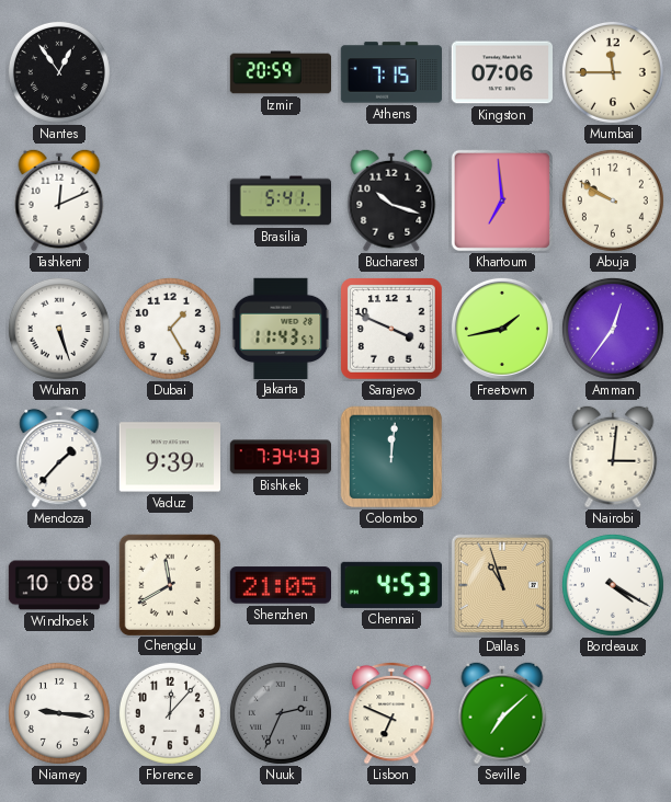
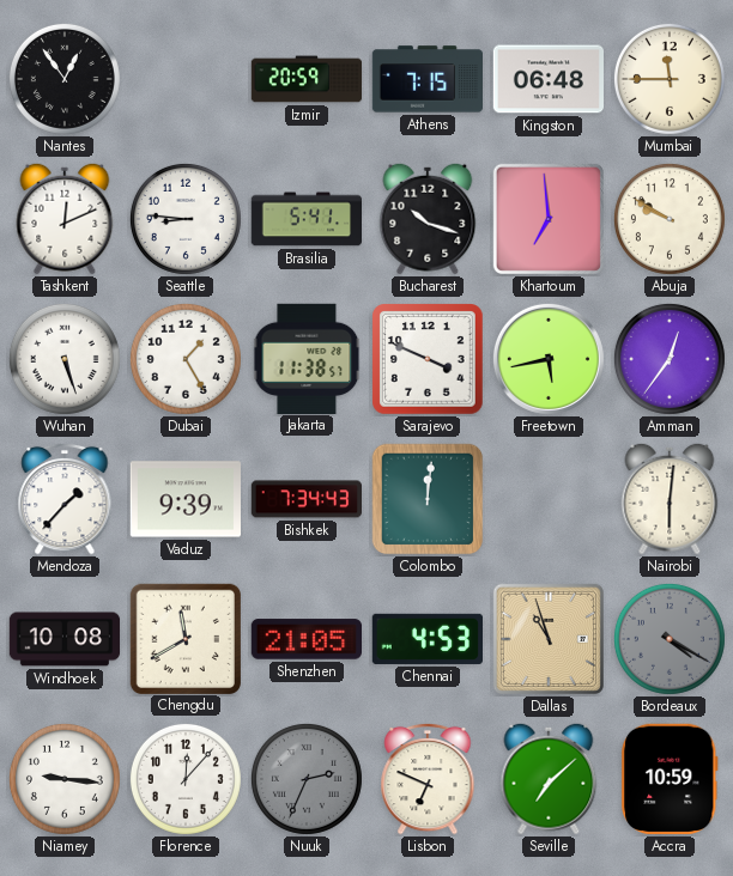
Kingston: 07:06 -> 06:48 (547, 79)
Seattle: none -> 8:46 (186, 219)
Jakarta: 11:43 -> 11:38 (307, 358)
Freetown: 1:43 -> 5:43 (549, 359)
Nairobi: 3:01 -> 6:01 (670, 499)
Bordeaux dial: white -> grey (670, 639)
Accra: none -> 10:59 (671, 779)
